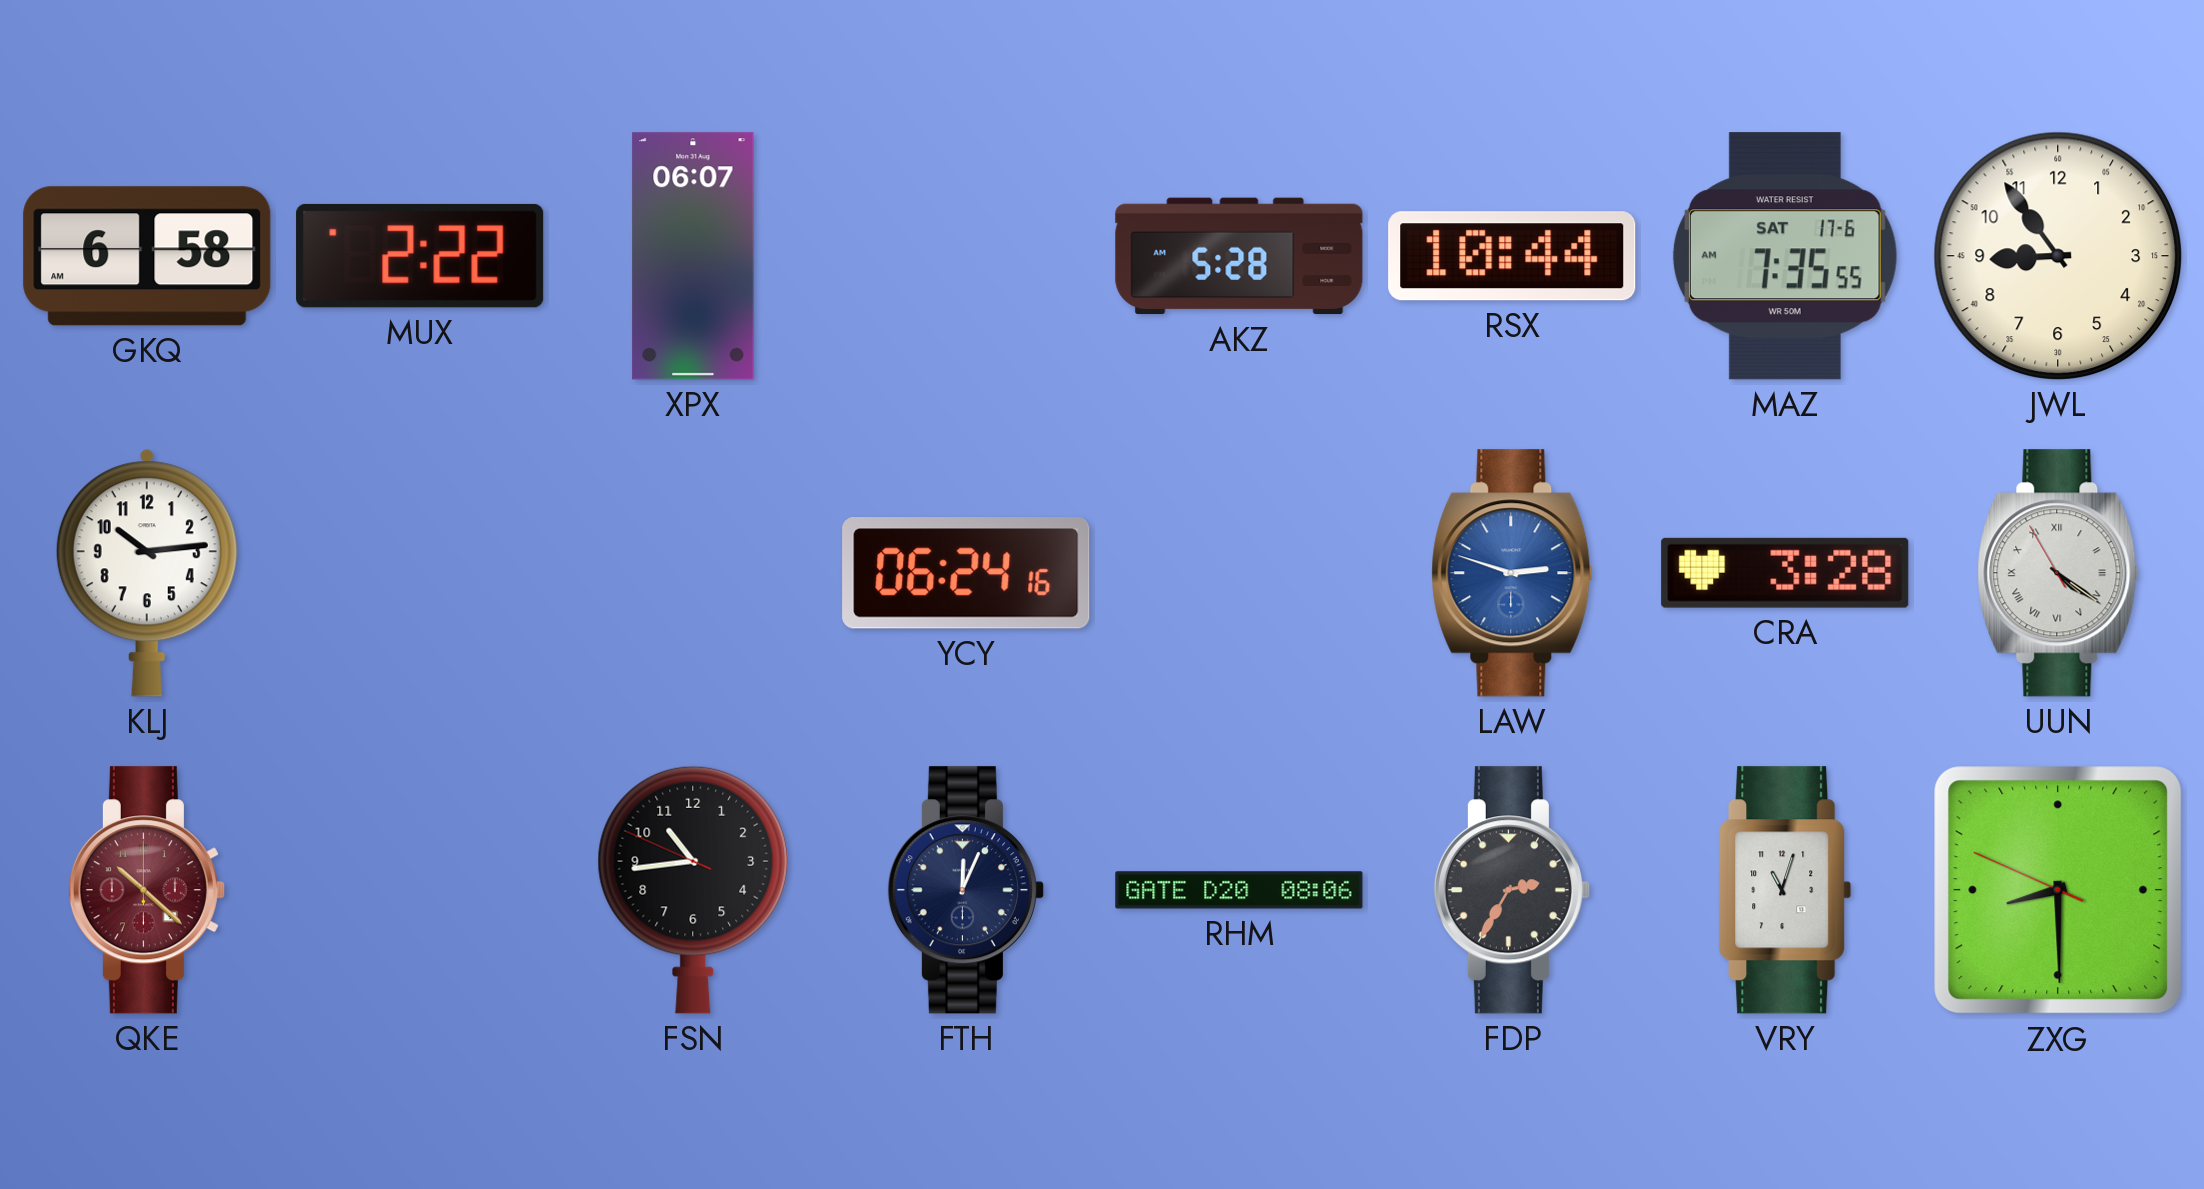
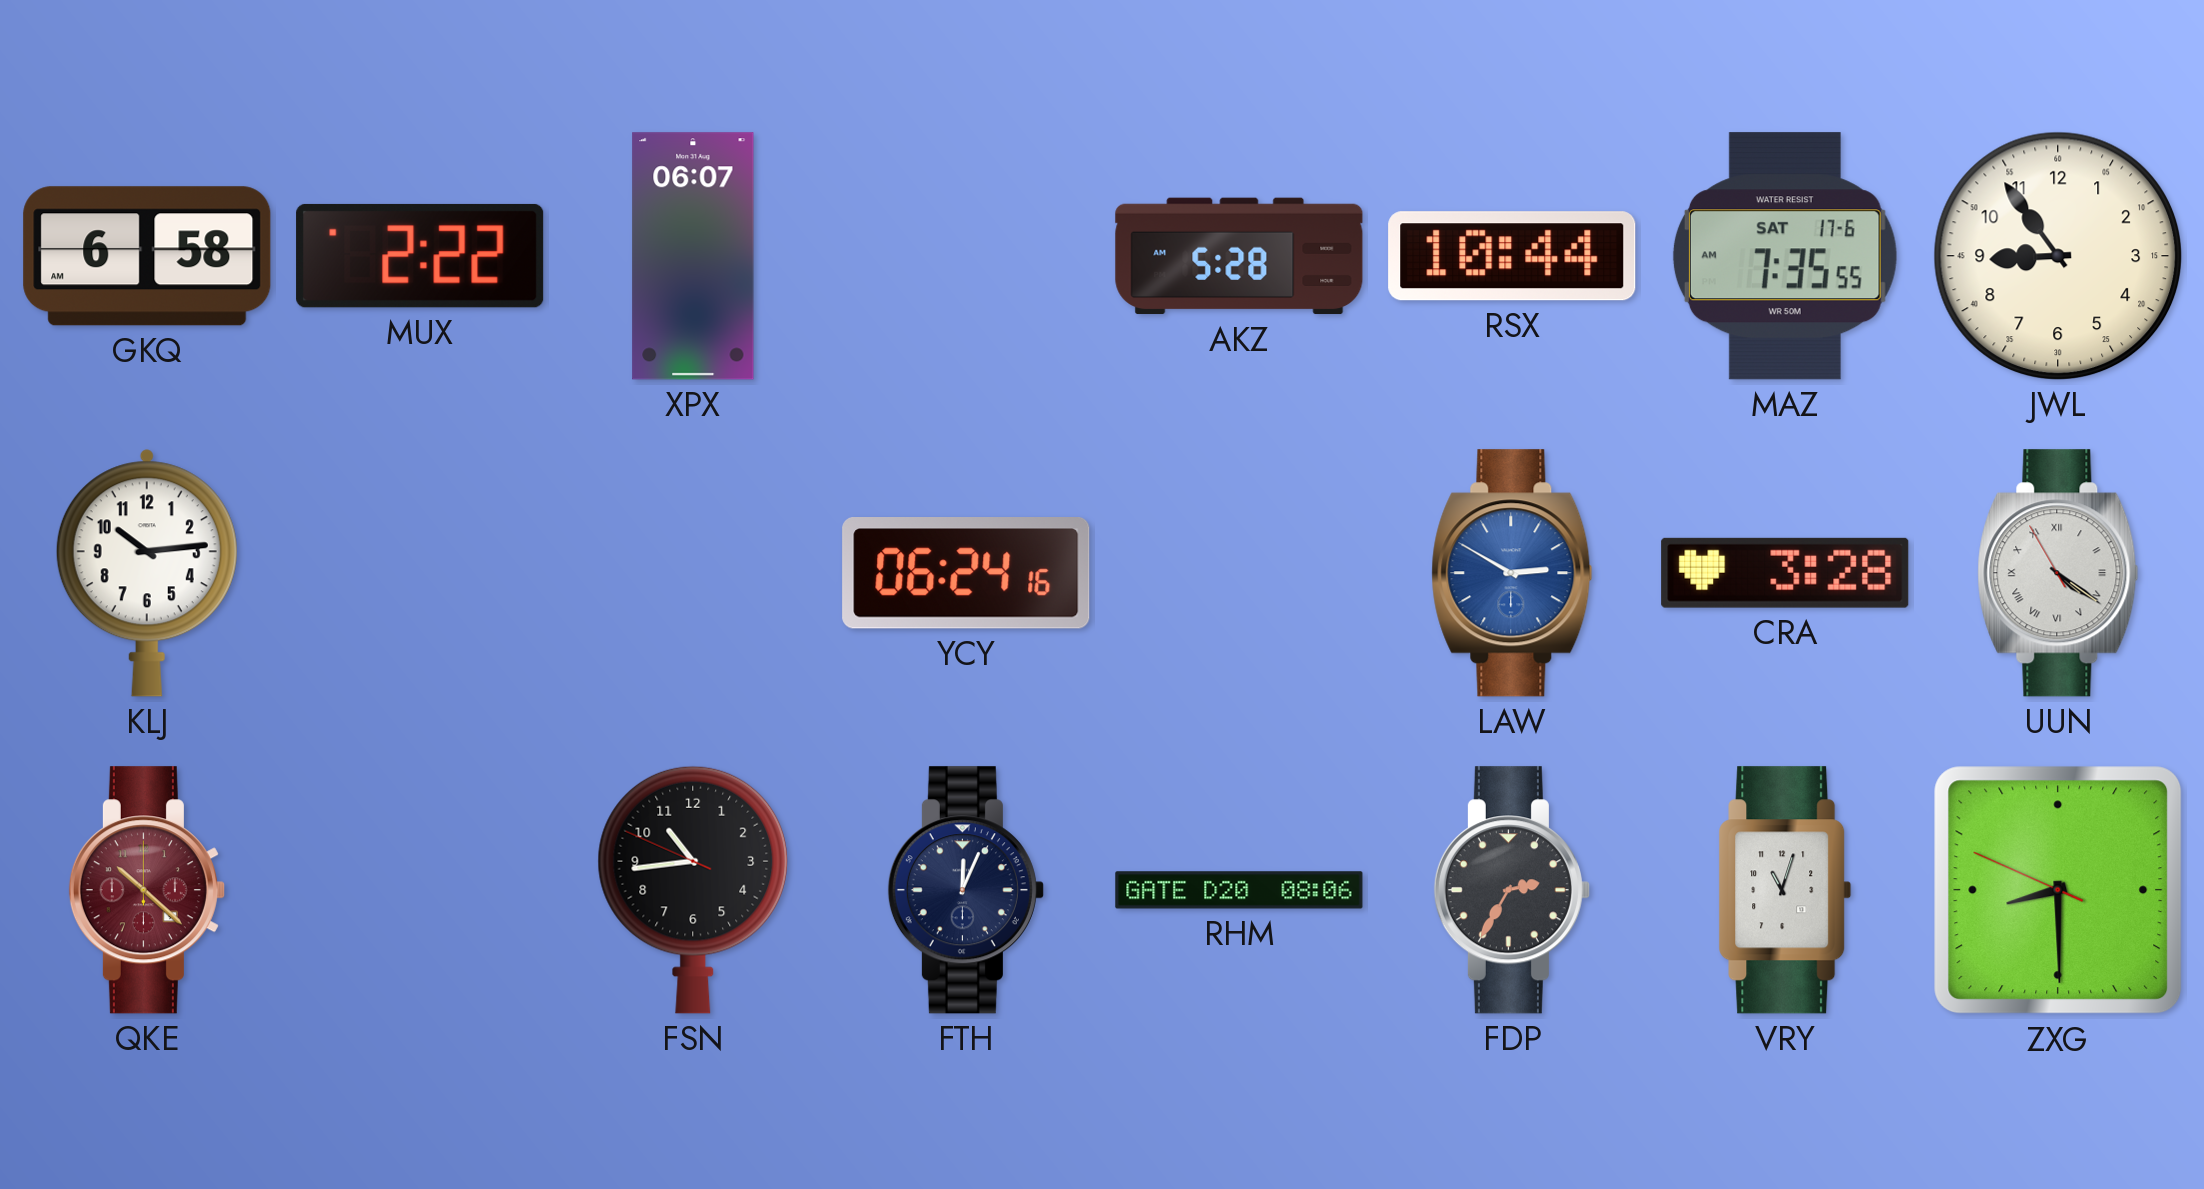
LAW: 2:48 -> 2:50 (1512, 573)
